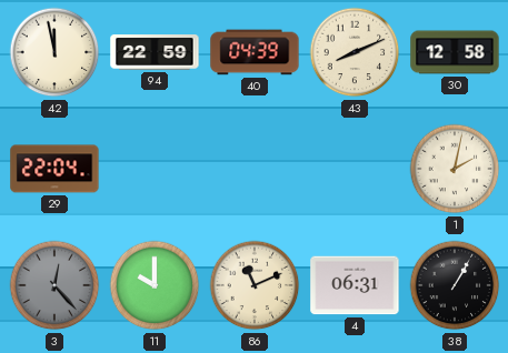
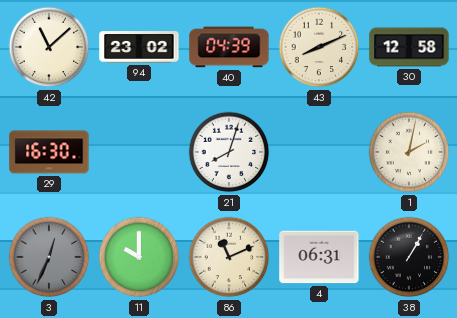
42: 11:58 -> 11:08 (49, 47)
94: 22:59 -> 23:02 (139, 47)
29: 22:04 -> 16:30 (49, 152)
21: none -> 8:03 (229, 152)
3: 12:23 -> 12:34 (49, 257)
